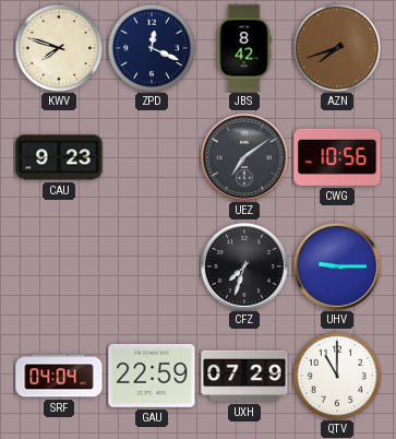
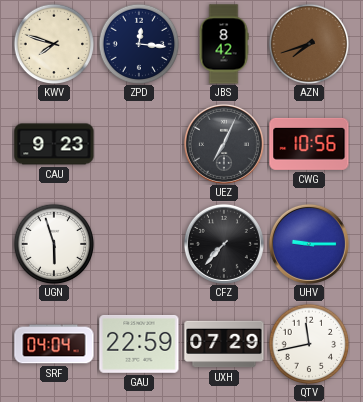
ZPD: 12:19 -> 12:16 (139, 44)
UEZ: 7:09 -> 7:04 (224, 144)
UGN: none -> 5:57 (54, 244)
CFZ: 7:33 -> 7:37 (224, 244)
QTV: 11:00 -> 11:43 (309, 344)
